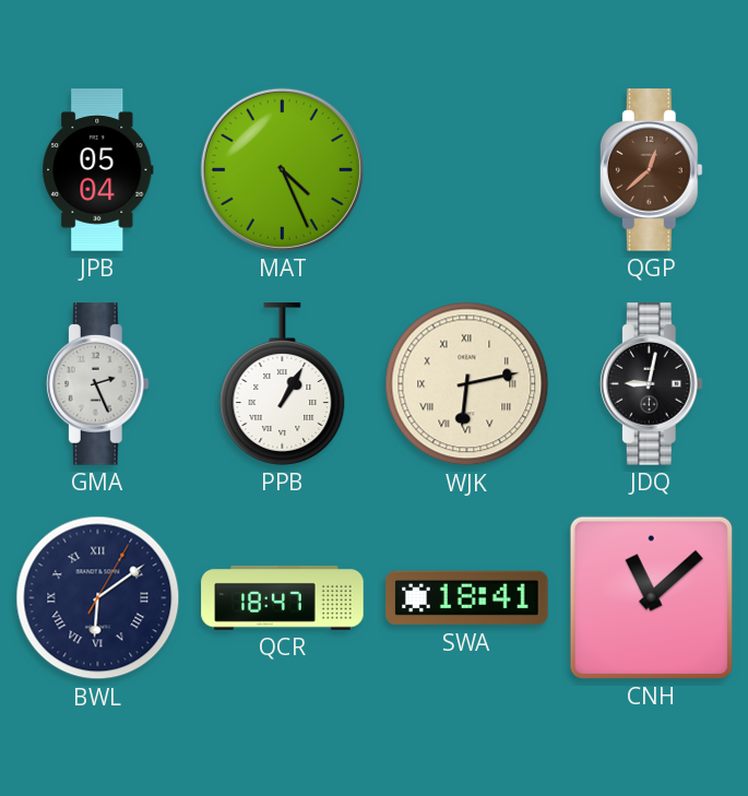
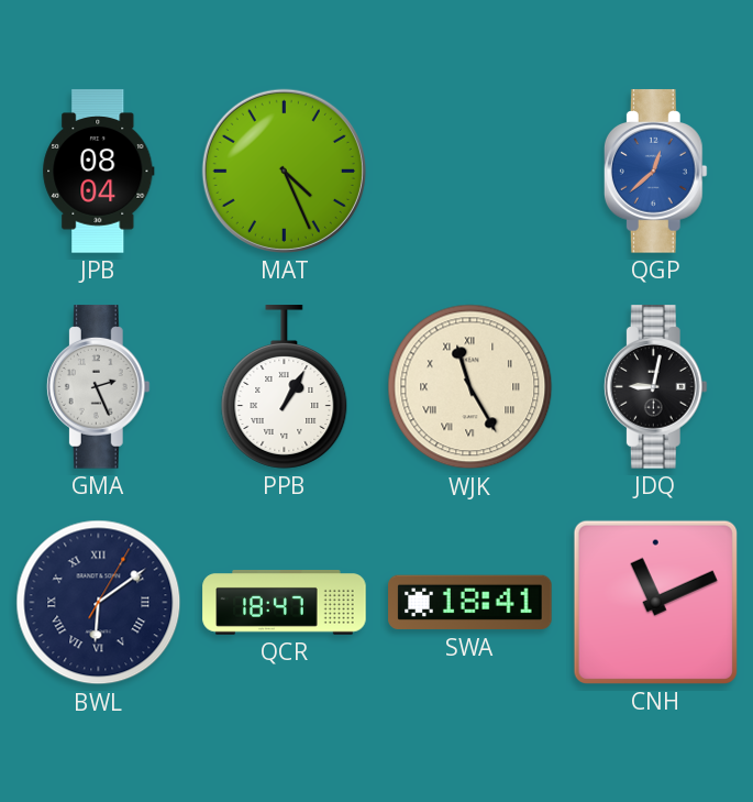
JPB: 05:04 -> 08:04 (99, 172)
QGP dial: brown -> blue (655, 172)
WJK: 6:13 -> 11:25 (470, 387)
CNH: 11:08 -> 11:11 (655, 602)
